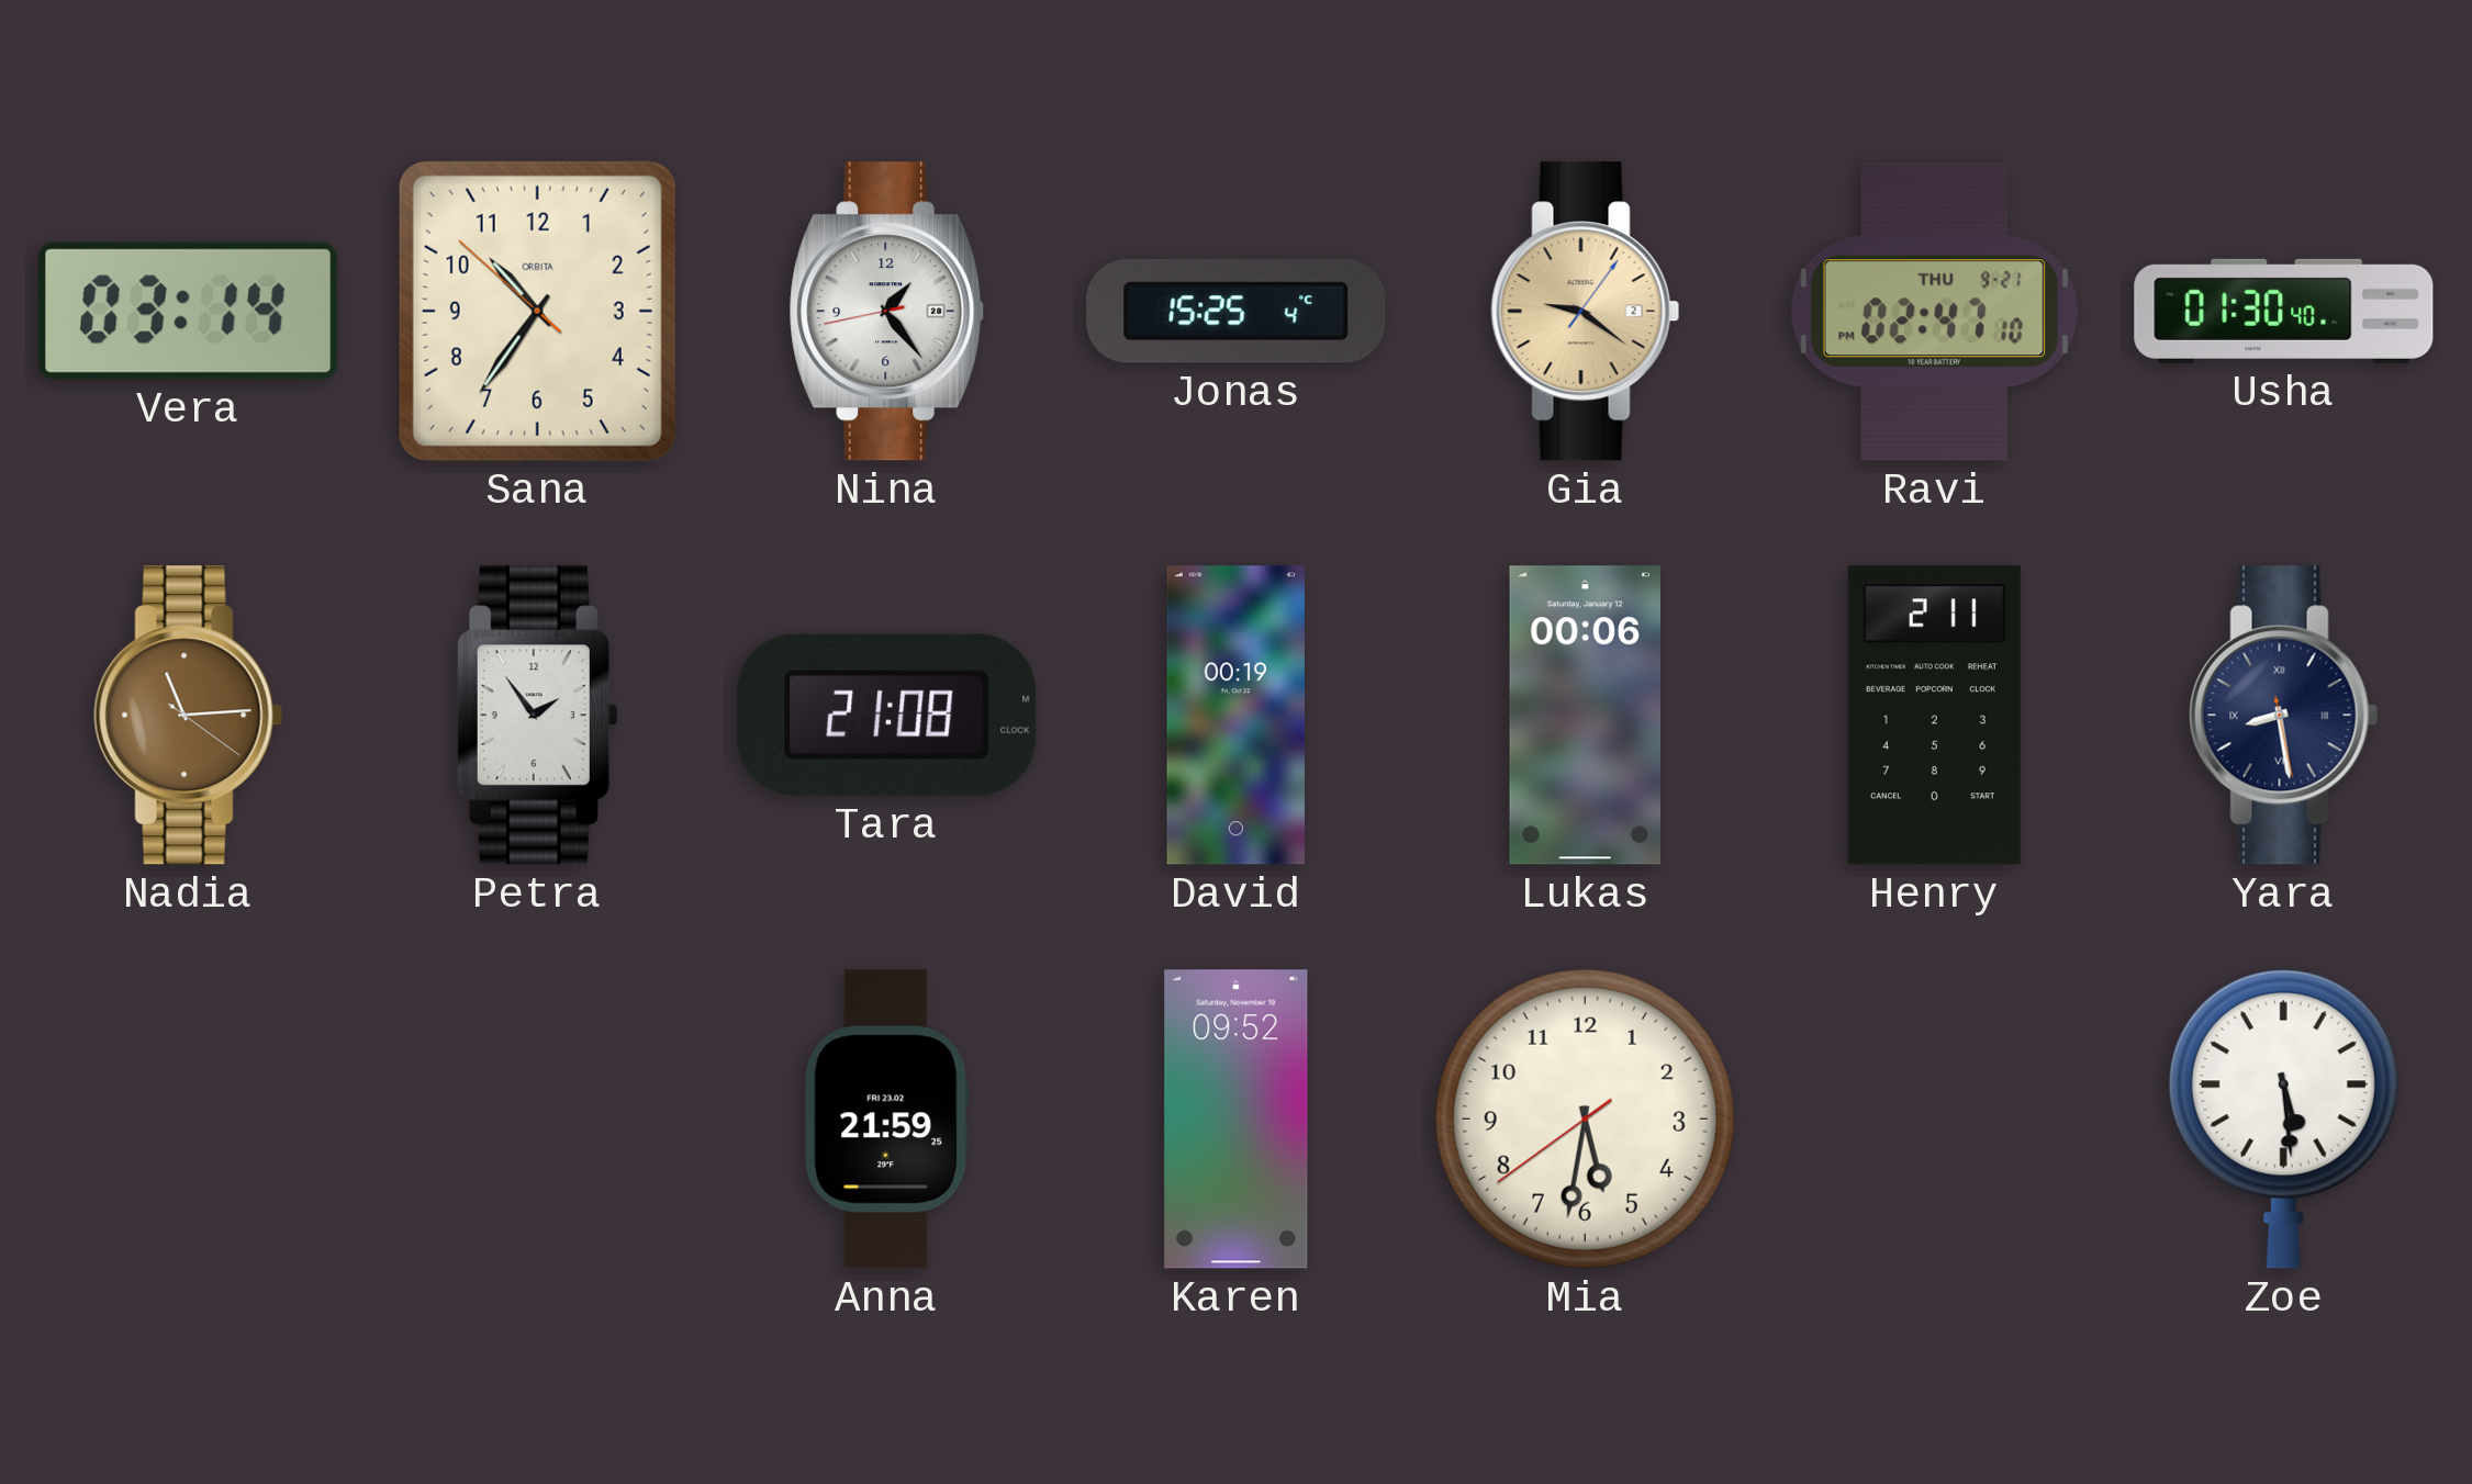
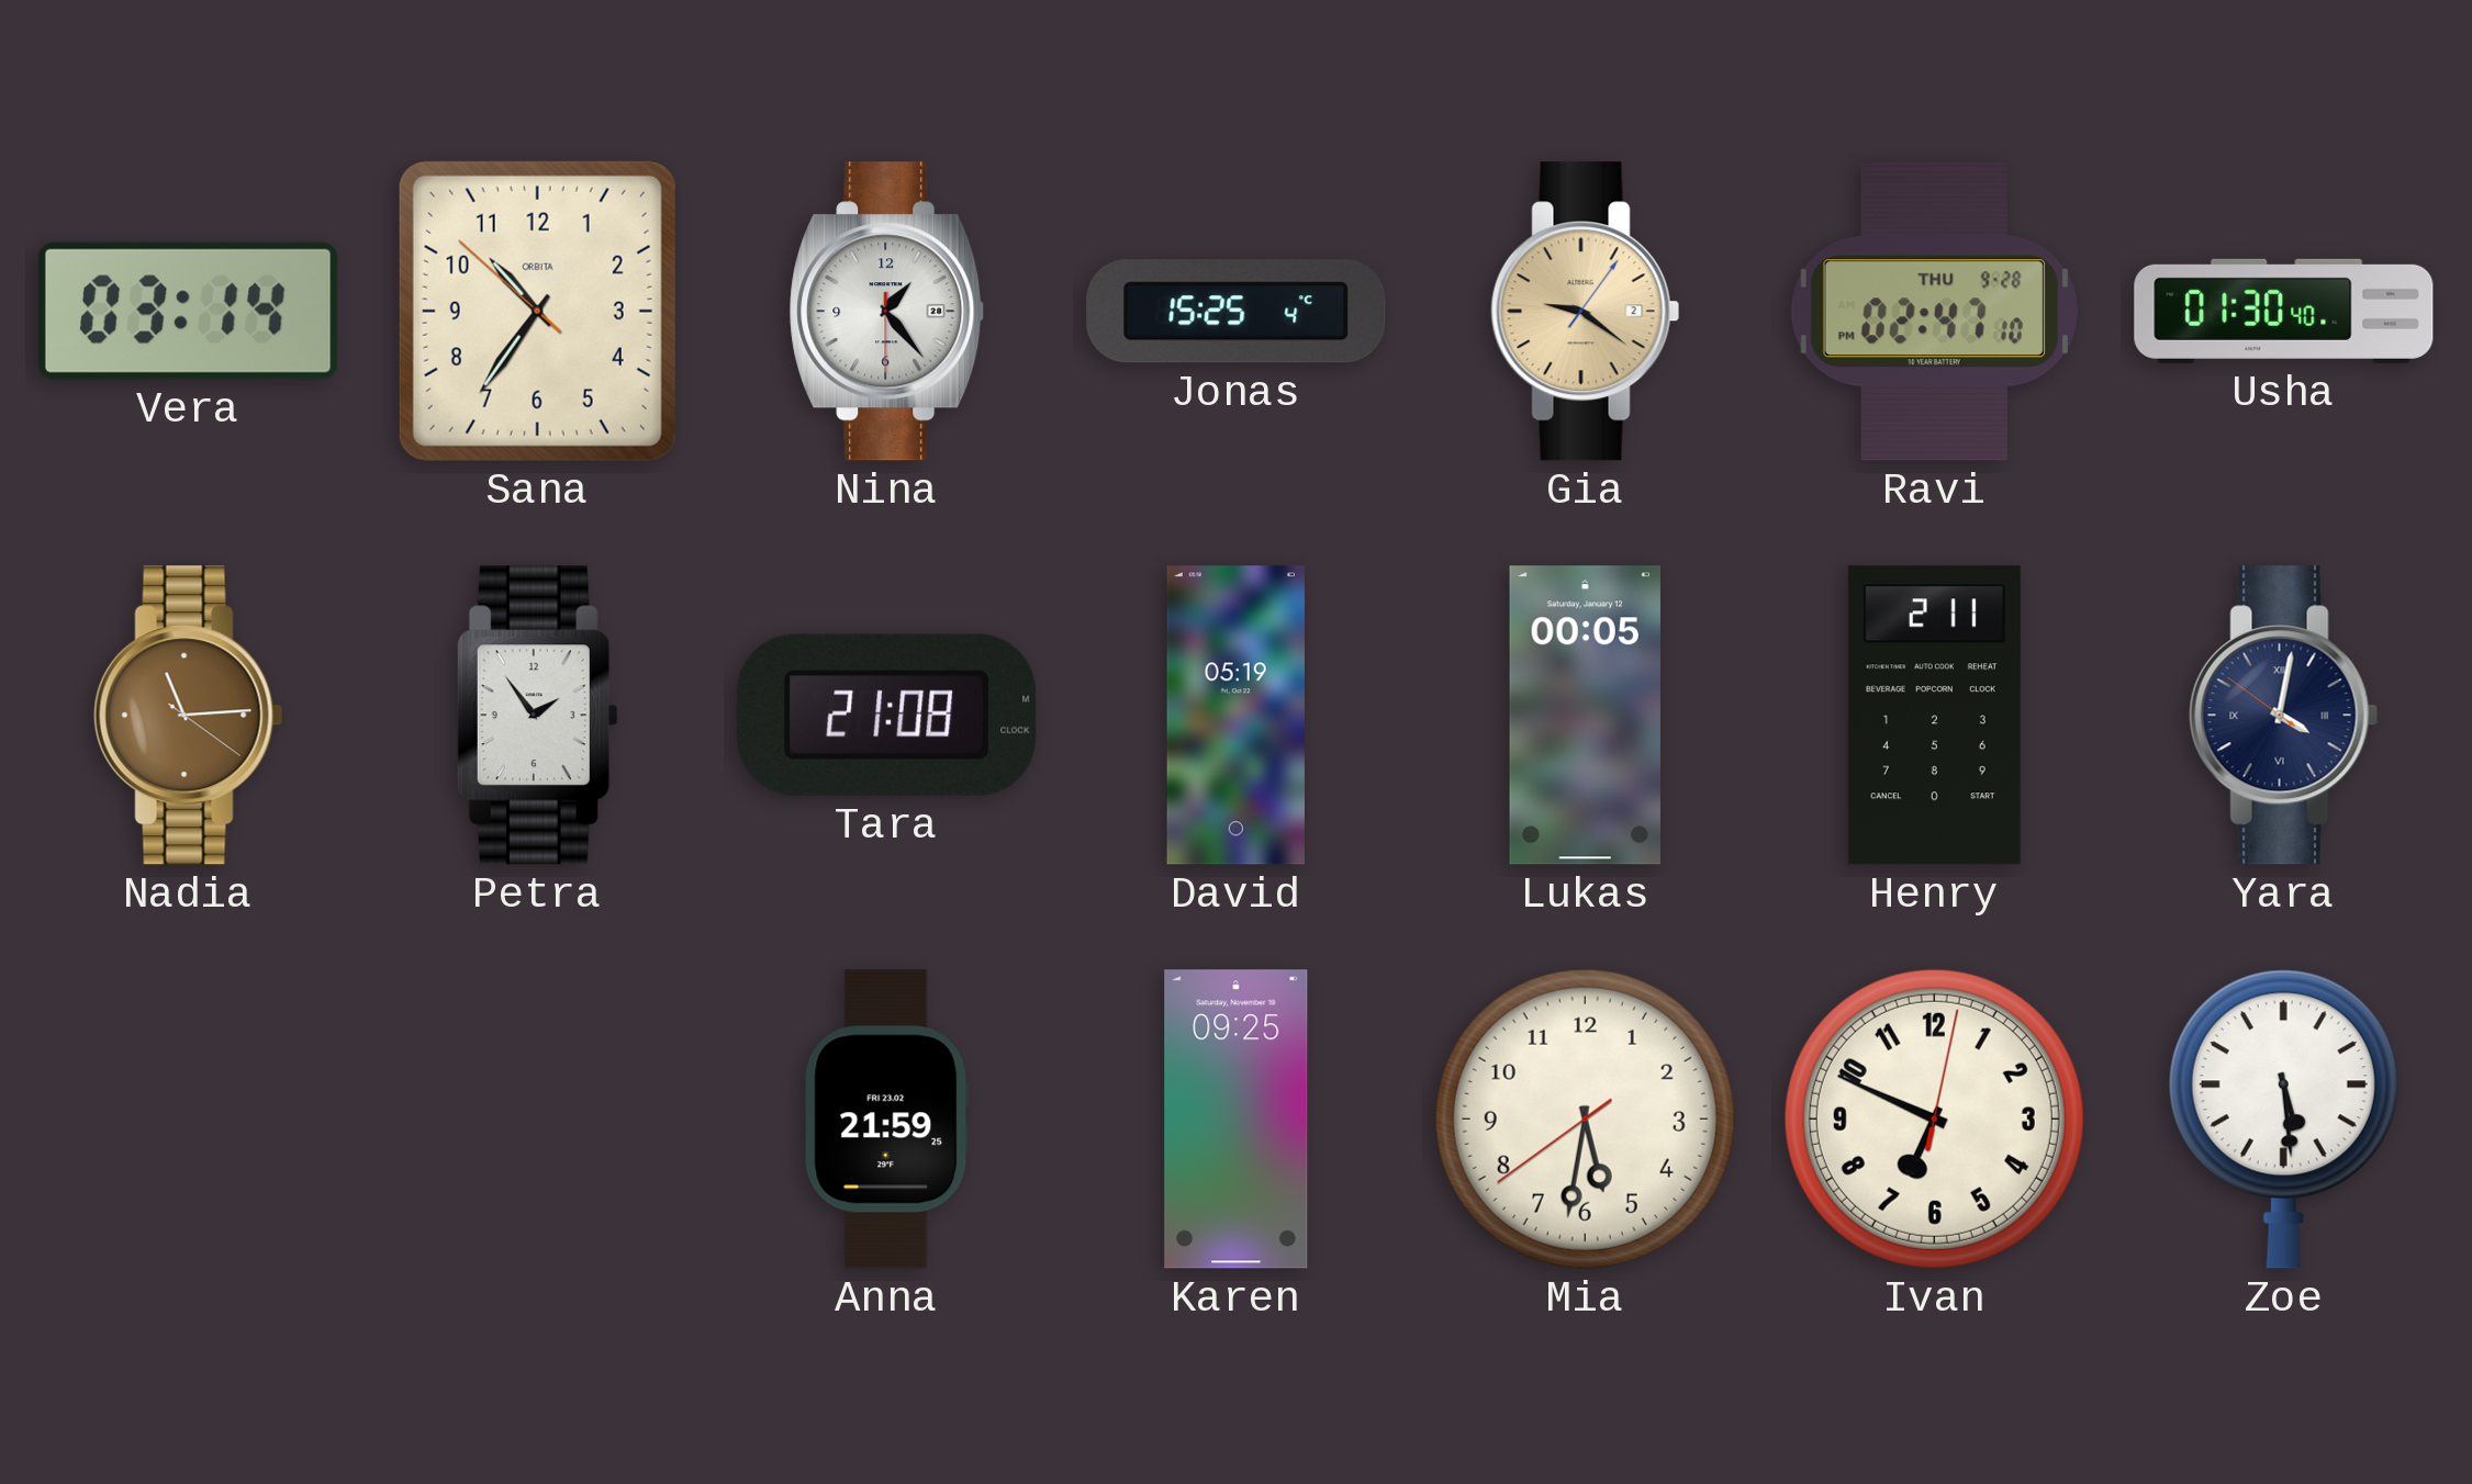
Nina: 1:23:43 -> 1:23:30 (887, 312)
Ravi date: THU 9-21 -> THU 9-28 (1934, 312)
David: 00:19 -> 05:19 (1235, 716)
Lukas: 00:06 -> 00:05 (1585, 716)
Yara: 8:28 -> 4:01 (2284, 716)
Karen: 09:52 -> 09:25 (1237, 1120)
Ivan: none -> 6:49 (1934, 1118)
